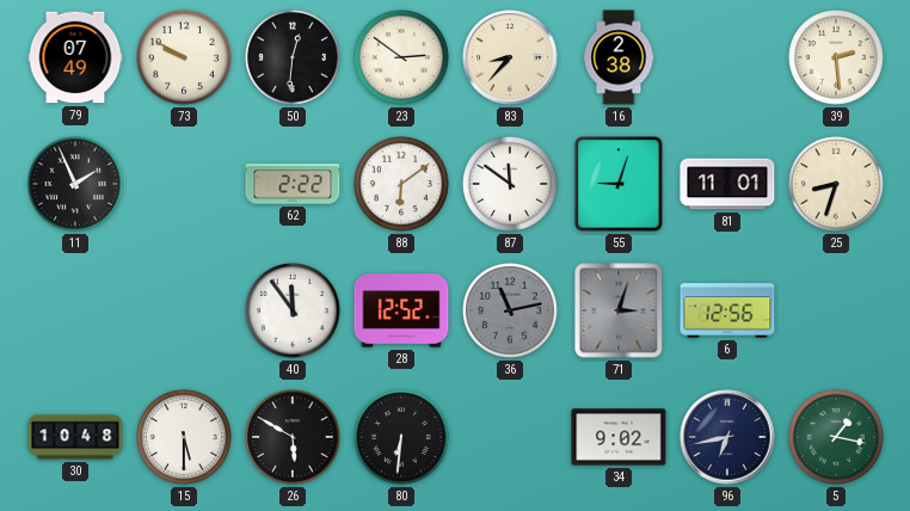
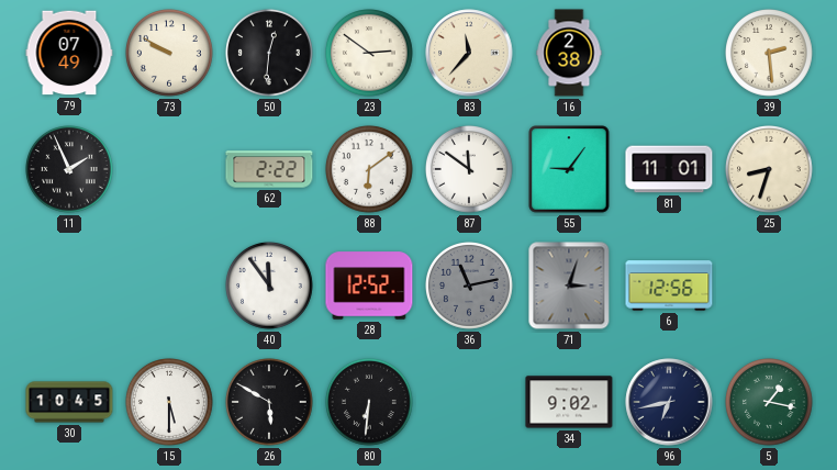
83: 8:37 -> 11:37 (469, 53)
55: 9:03 -> 9:06 (569, 169)
30: 10:48 -> 10:45 (69, 402)
